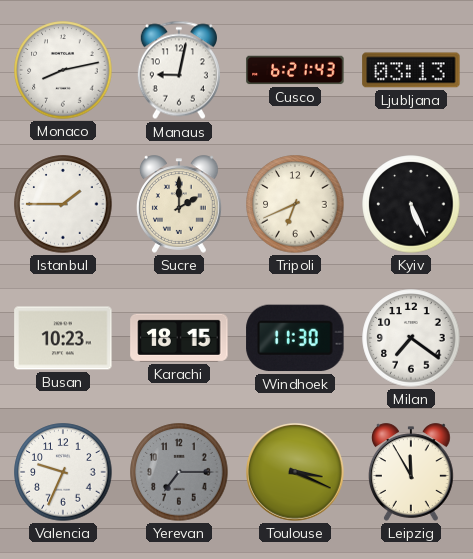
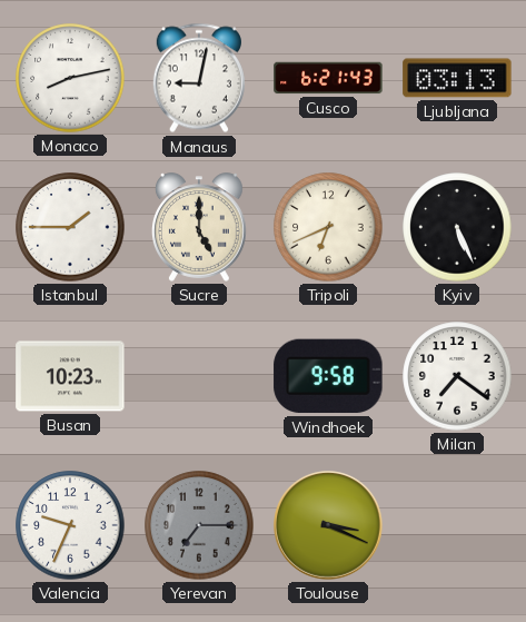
Sucre: 2:00 -> 5:00 (200, 227)
Karachi: 18:15 -> none (179, 338)
Windhoek: 11:30 -> 9:58 (328, 376)
Leipzig: 11:55 -> none (412, 472)
